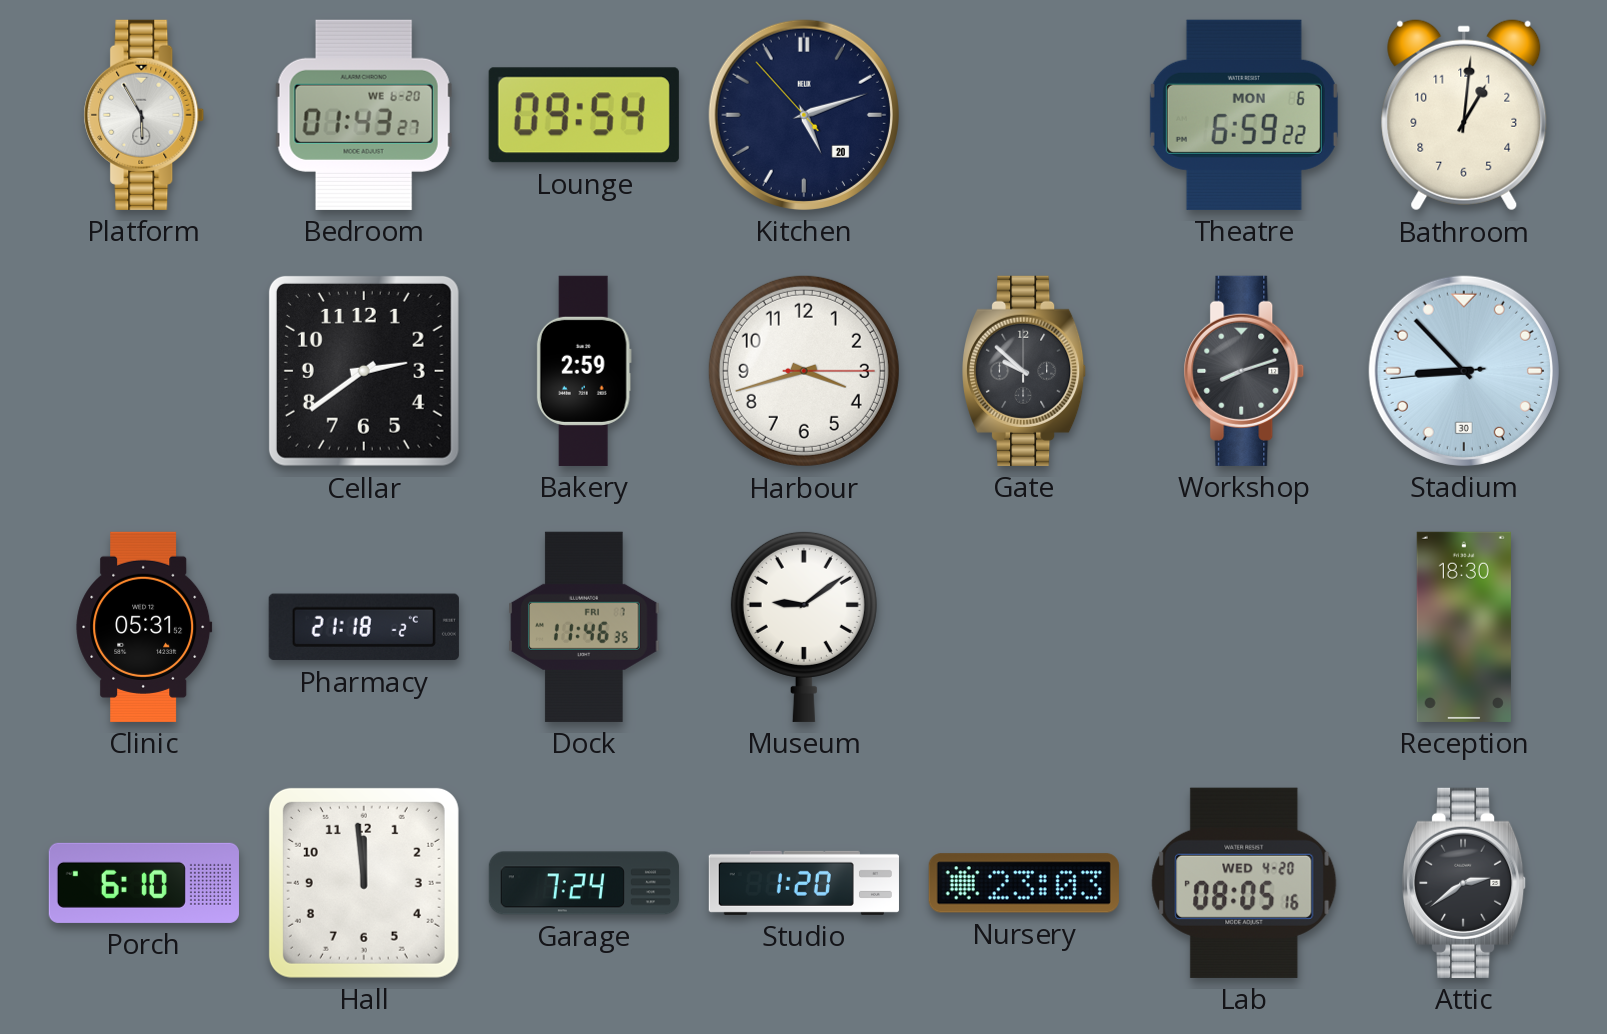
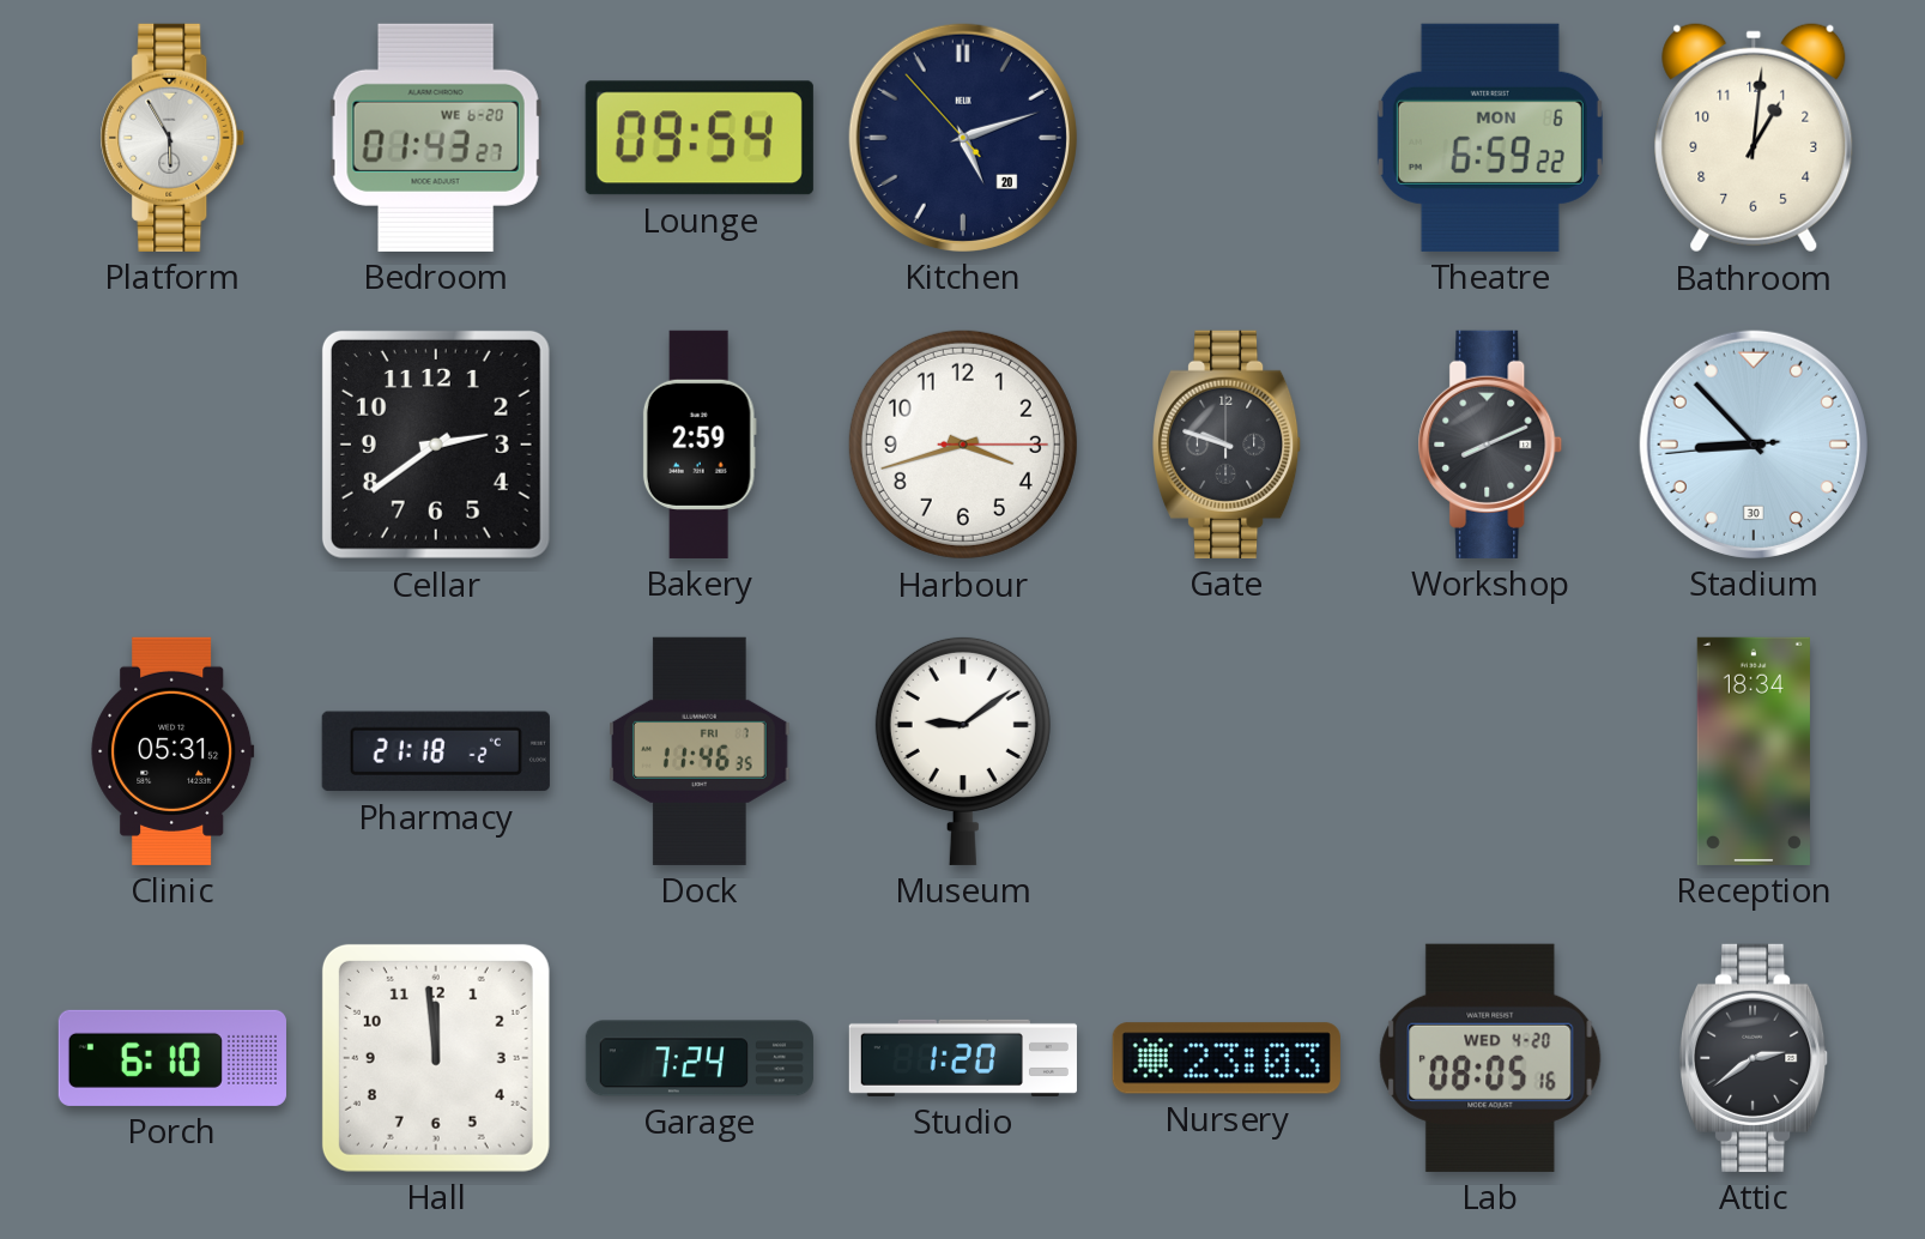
Gate: 9:52 -> 9:48 (1228, 445)
Workshop: 8:12 -> 8:11 (1490, 445)
Reception: 18:30 -> 18:34 (1754, 751)
